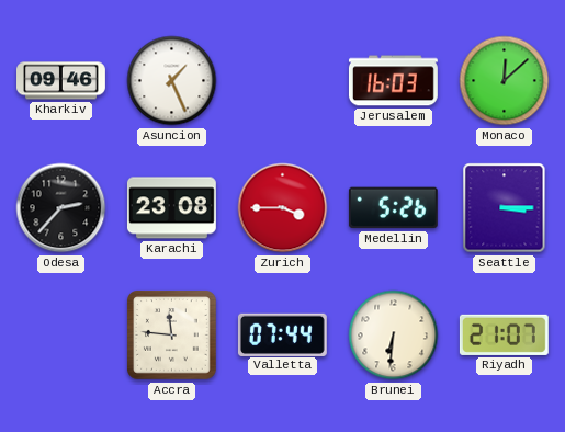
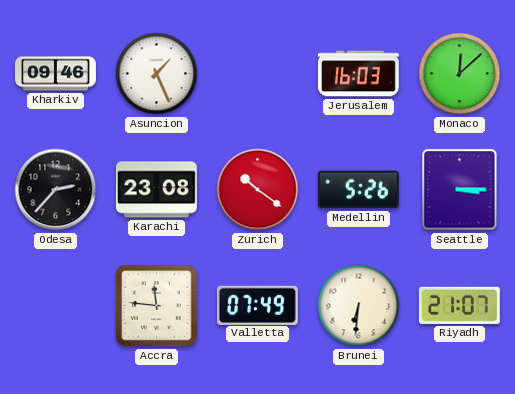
Zurich: 3:45 -> 10:21 (258, 190)
Valletta: 07:44 -> 07:49 (257, 305)
